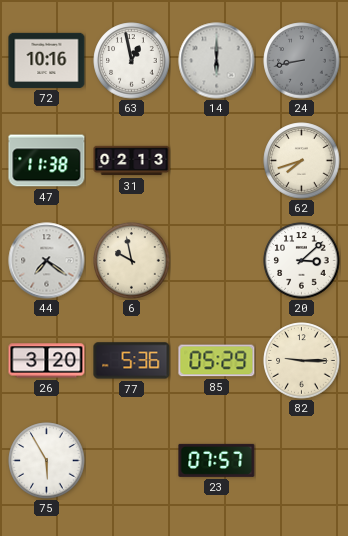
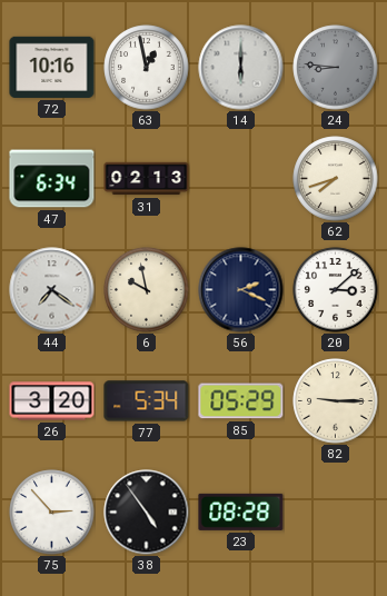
24: 8:43 -> 8:46 (336, 68)
47: 11:38 -> 6:34 (52, 179)
56: none -> 2:19 (241, 290)
77: 5:36 -> 5:34 (147, 401)
75: 5:55 -> 2:53 (52, 513)
38: none -> 4:54 (147, 513)
23: 07:57 -> 08:28 (241, 511)
